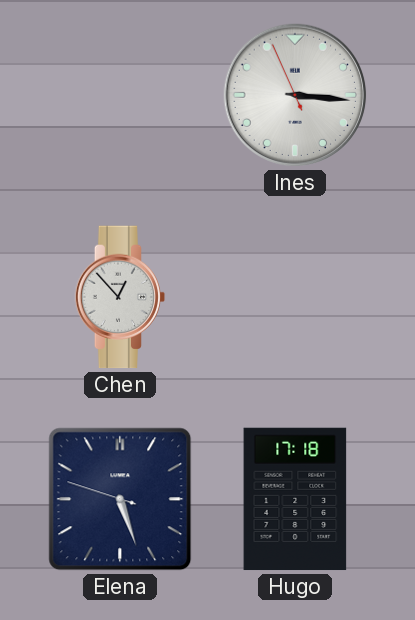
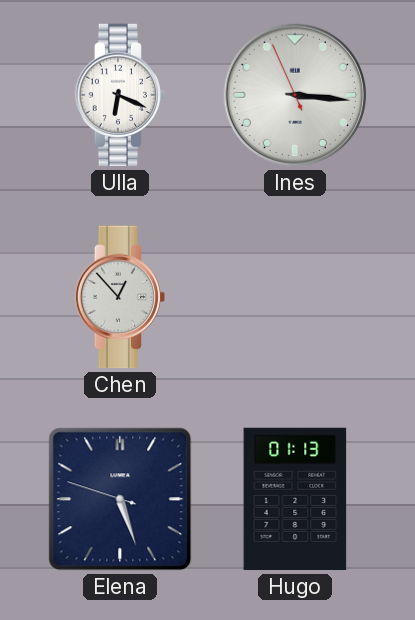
Ulla: none -> 6:19 (120, 95)
Hugo: 17:18 -> 01:13 (295, 499)
